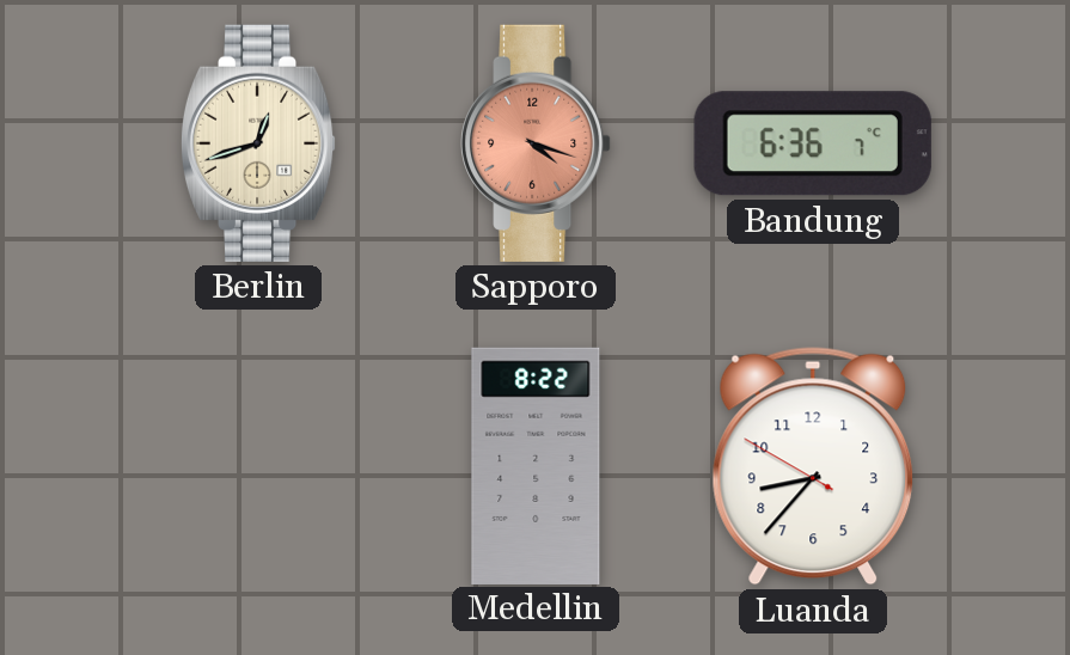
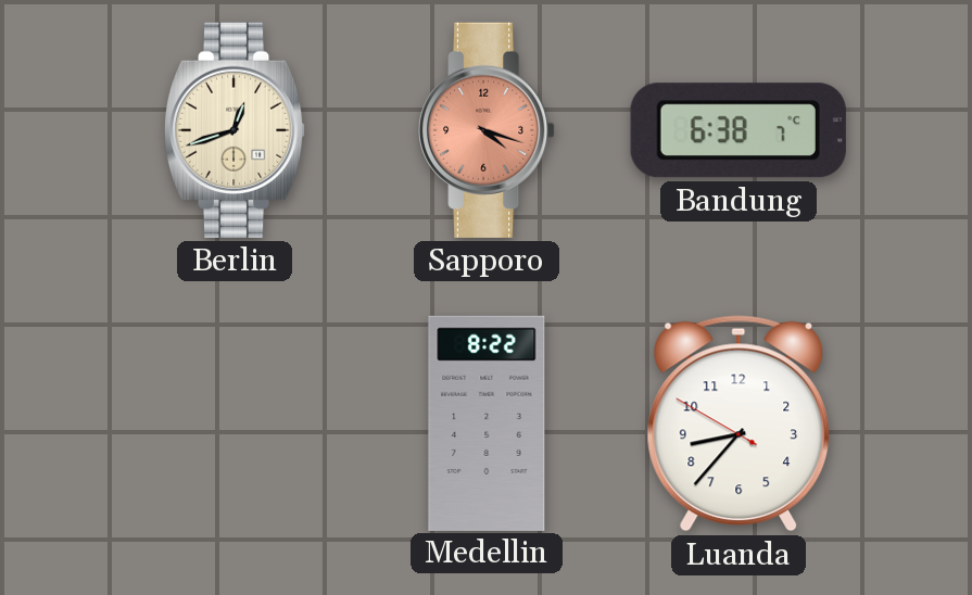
Bandung: 6:36 -> 6:38 (739, 130)
